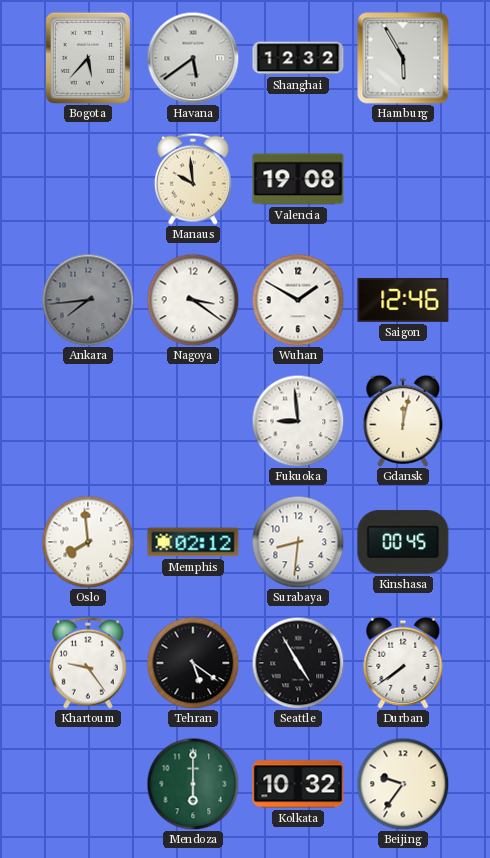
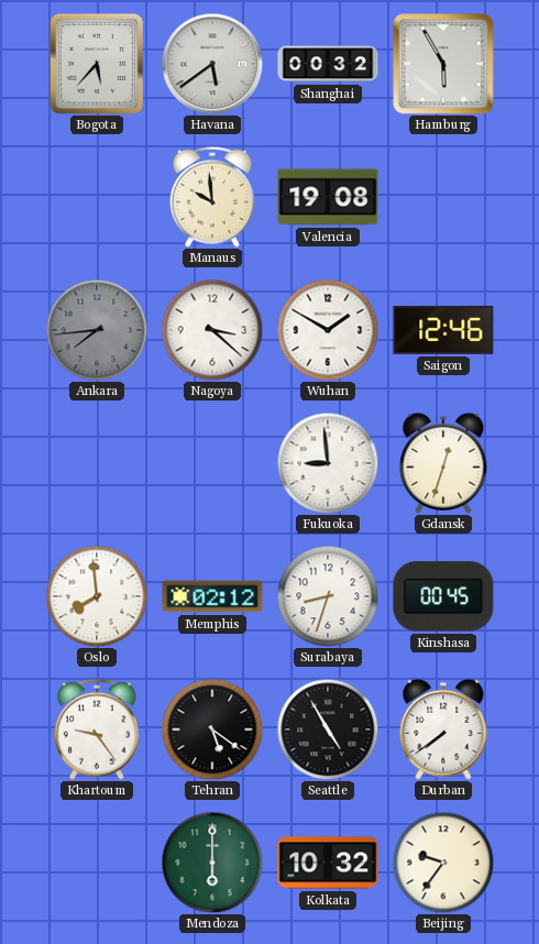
Shanghai: 12:32 -> 00:32 (328, 64)
Nagoya: 3:21 -> 3:22 (212, 330)
Gdansk: 12:02 -> 12:33 (443, 463)
Surabaya: 8:31 -> 8:33 (328, 596)
